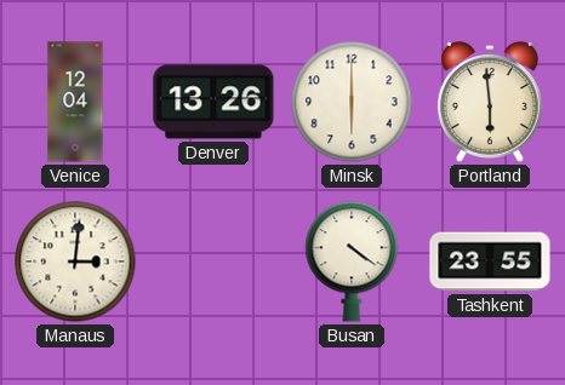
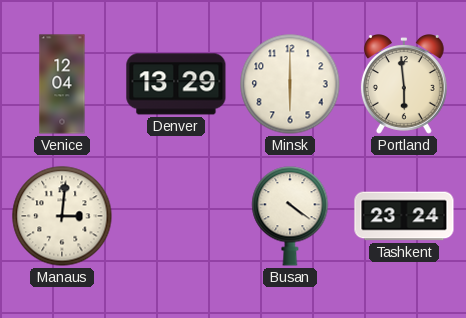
Denver: 13:26 -> 13:29 (176, 84)
Tashkent: 23:55 -> 23:24 (404, 216)
